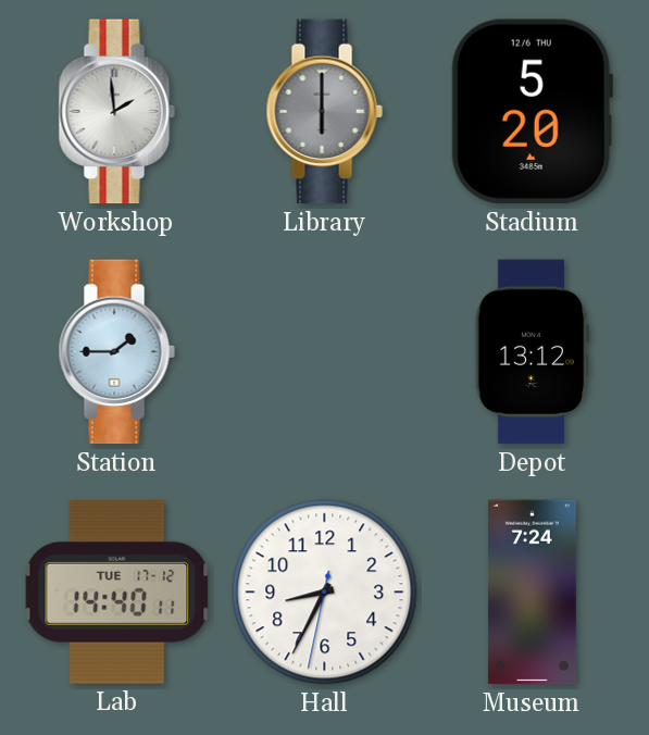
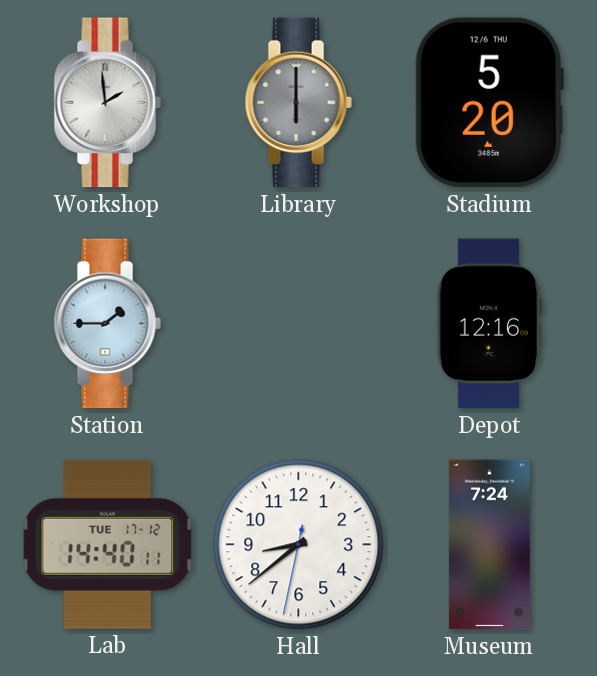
Depot: 13:12 -> 12:16 (489, 324)
Hall: 8:34 -> 8:38 (299, 545)
